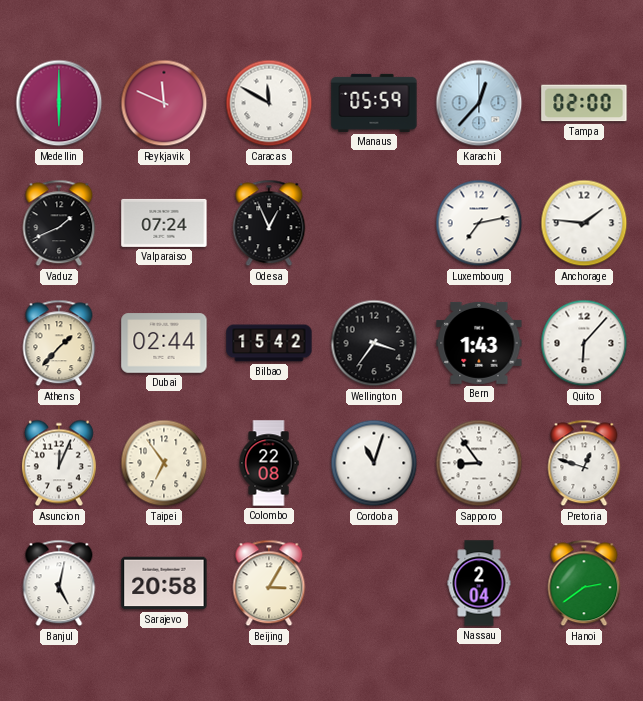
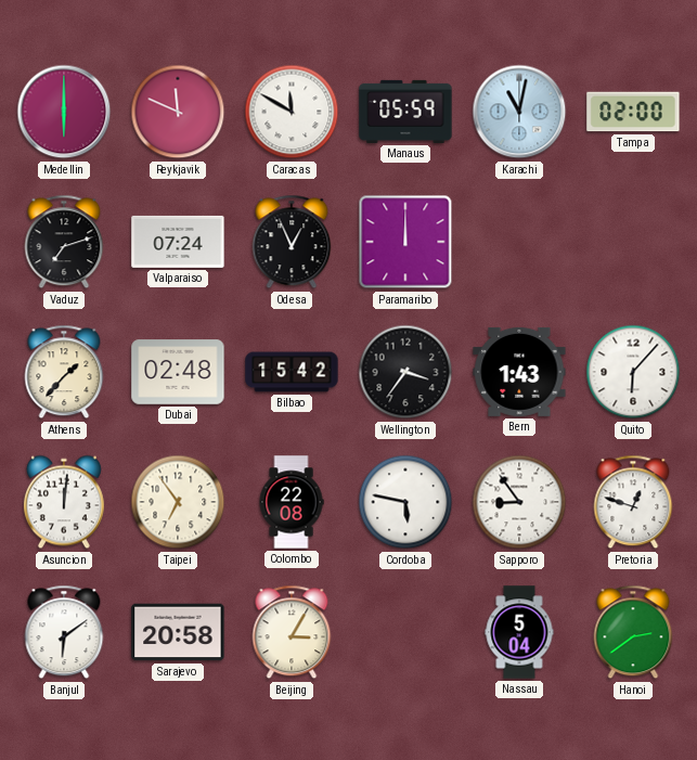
Karachi: 12:37 -> 11:02 (519, 112)
Vaduz: 1:41 -> 7:12 (64, 242)
Paramaribo: none -> 12:00 (405, 242)
Luxembourg: 7:13 -> none (479, 223)
Anchorage: 1:46 -> none (584, 223)
Dubai: 02:44 -> 02:48 (178, 372)
Asuncion: 12:04 -> 12:01 (64, 502)
Cordoba: 11:03 -> 5:47 (405, 502)
Banjul: 5:02 -> 6:09 (64, 632)
Nassau: 2:04 -> 5:04 (519, 632)
